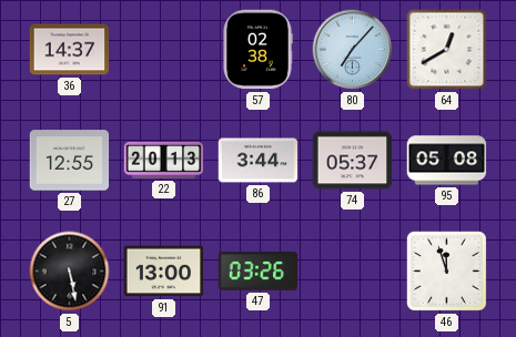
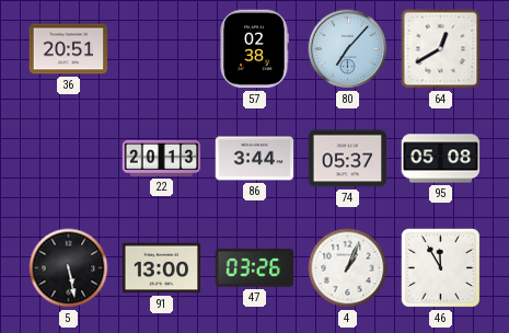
36: 14:37 -> 20:51 (69, 49)
27: 12:55 -> none (70, 161)
4: none -> 1:04 (348, 268)
46: 11:57 -> 11:55 (440, 267)
